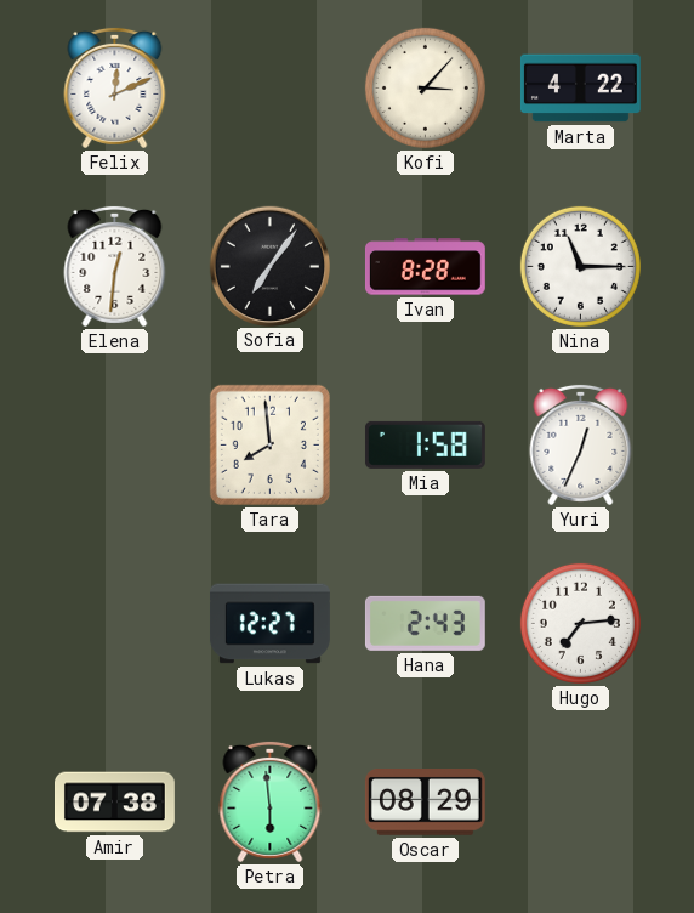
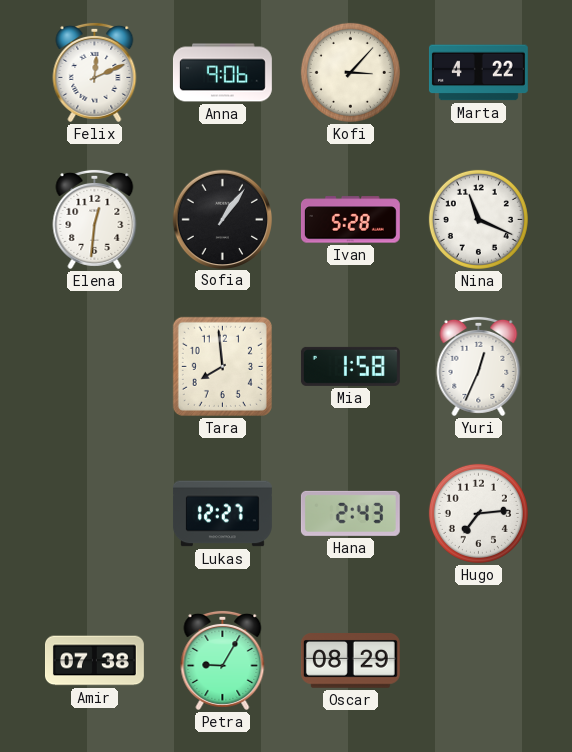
Anna: none -> 9:06 (222, 73)
Sofia: 7:06 -> 1:06 (222, 219)
Ivan: 8:28 -> 5:28 (350, 220)
Nina: 11:15 -> 11:19 (478, 219)
Petra: 5:59 -> 9:05 (223, 660)
